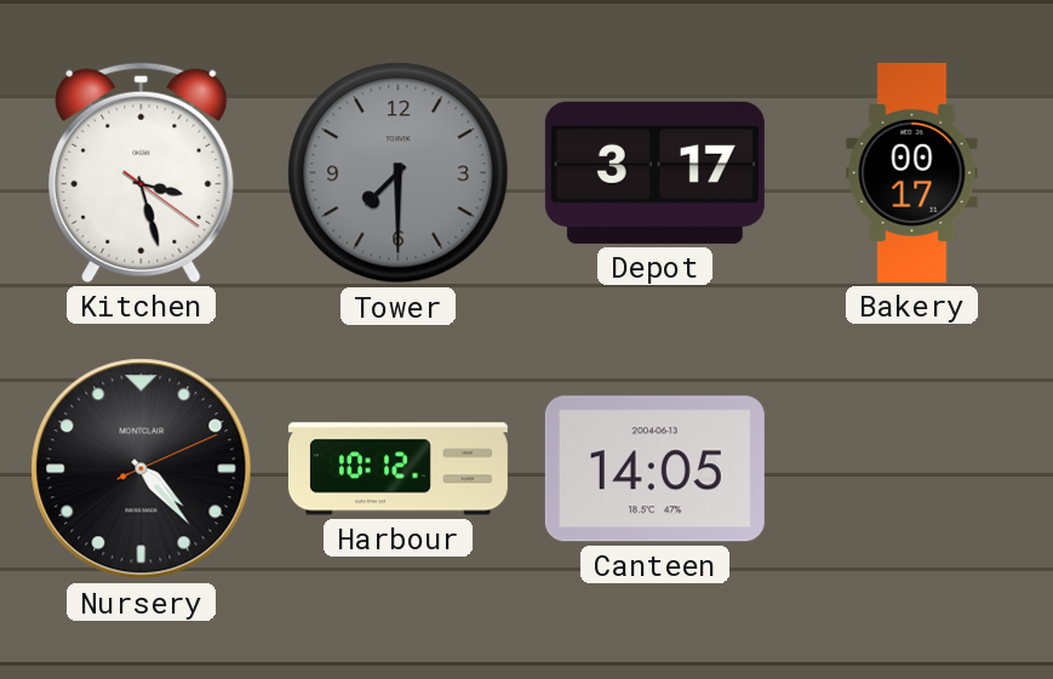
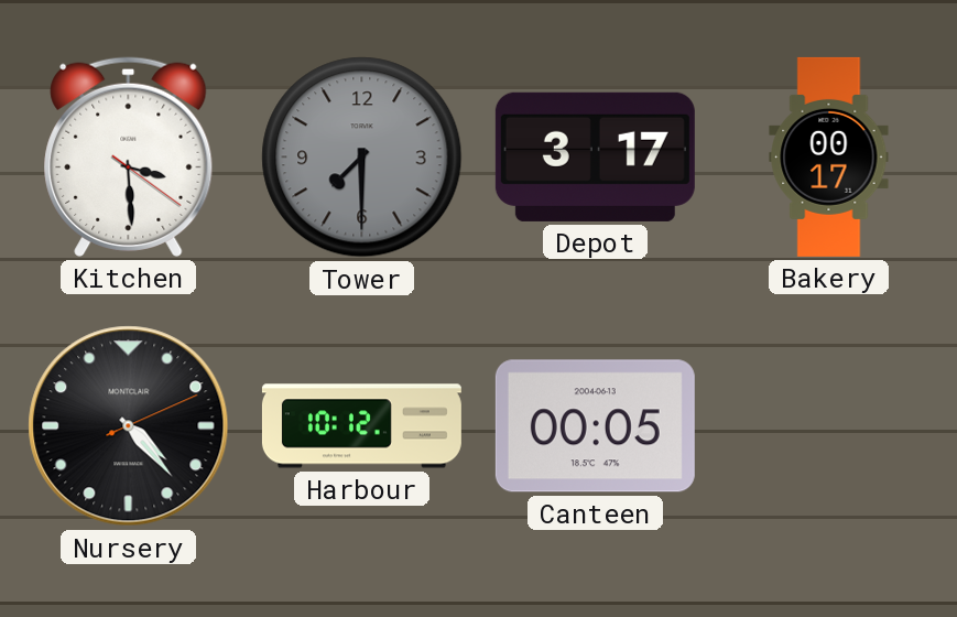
Kitchen: 3:27 -> 3:29 (129, 156)
Canteen: 14:05 -> 00:05 (595, 426)
